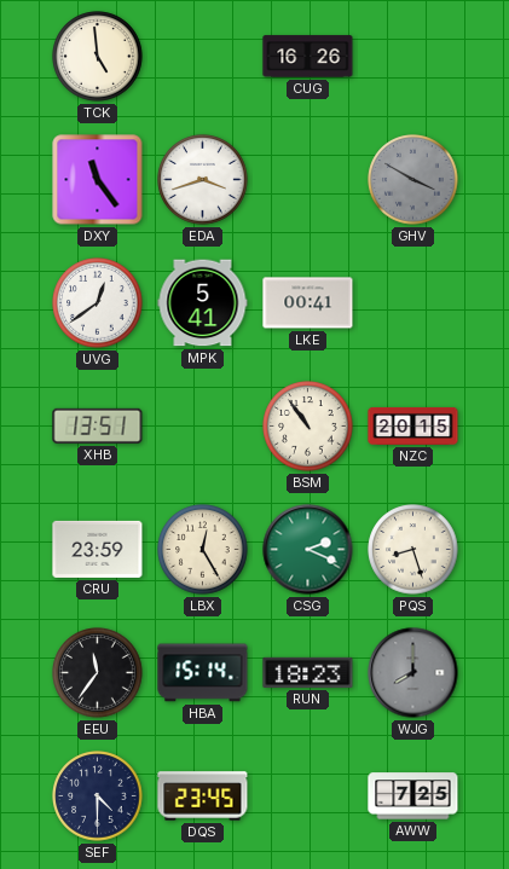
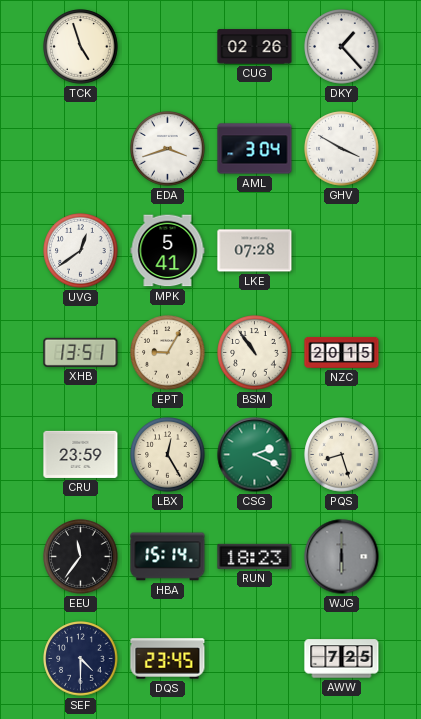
TCK: 4:59 -> 4:57 (81, 47)
CUG: 16:26 -> 02:26 (255, 47)
DKY: none -> 1:23 (342, 47)
DXY: 11:24 -> none (98, 180)
AML: none -> 3:04 (255, 149)
GHV dial: grey -> white (342, 149)
LKE: 00:41 -> 07:28 (255, 251)
EPT: none -> 9:05 (168, 353)
WJG: 8:00 -> 6:00 (342, 557)
